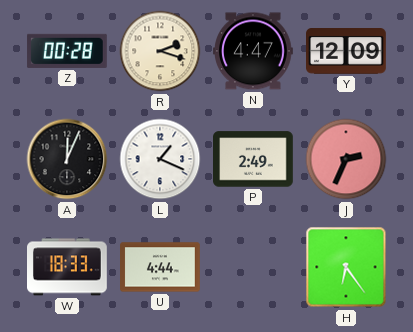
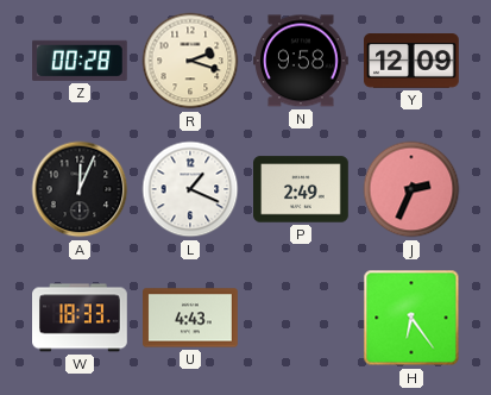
N: 4:47 -> 9:58 (302, 61)
U: 4:44 -> 4:43 (190, 318)
